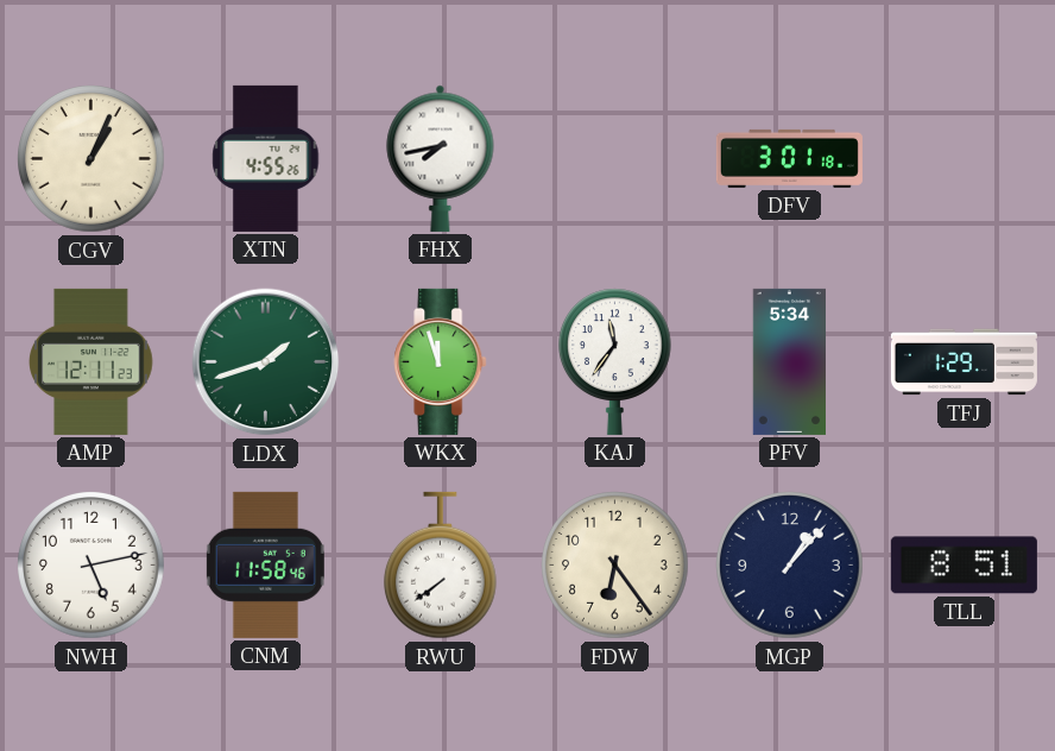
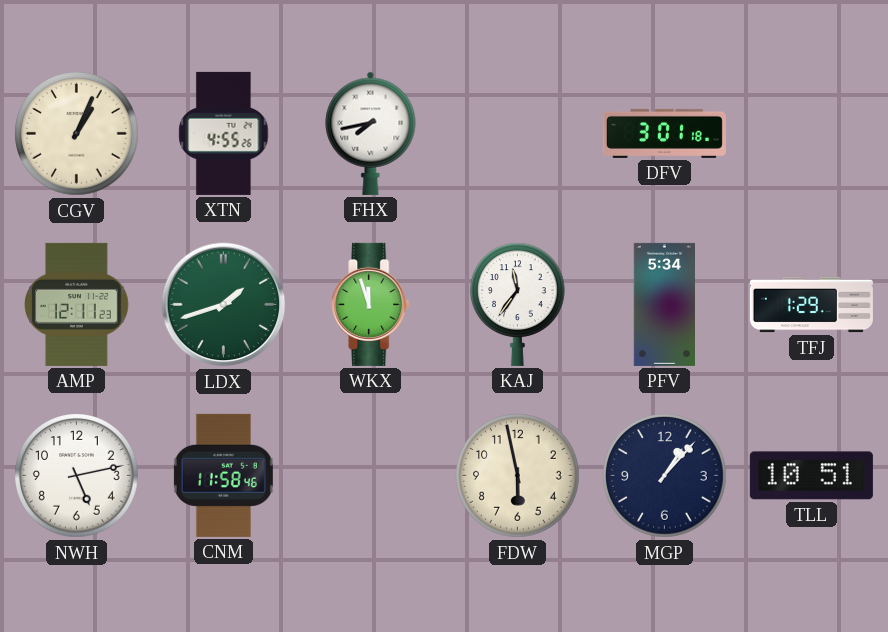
RWU: 7:39 -> none (441, 566)
FDW: 6:24 -> 5:58 (518, 476)
TLL: 8:51 -> 10:51 (811, 476)
